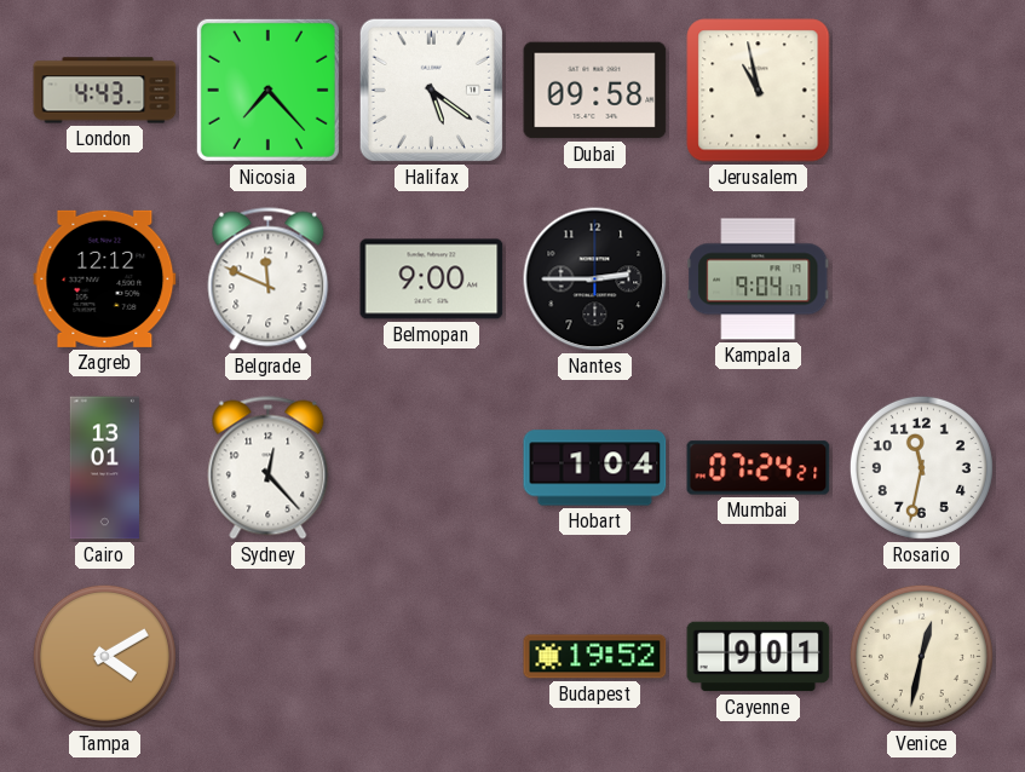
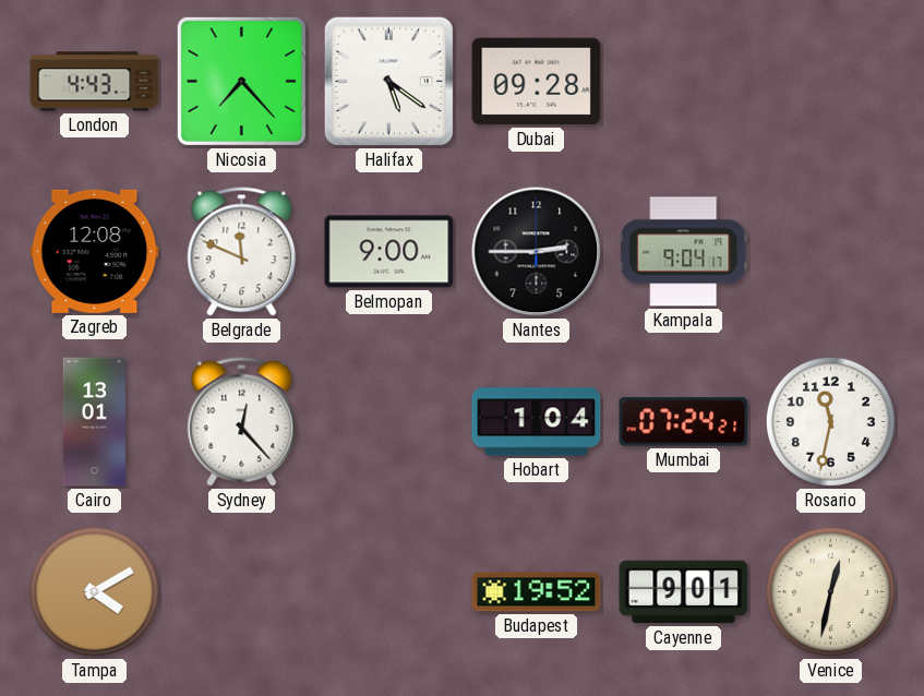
Dubai: 09:58 -> 09:28 (537, 82)
Jerusalem: 10:58 -> none (759, 91)
Zagreb: 12:12 -> 12:08 (95, 251)
